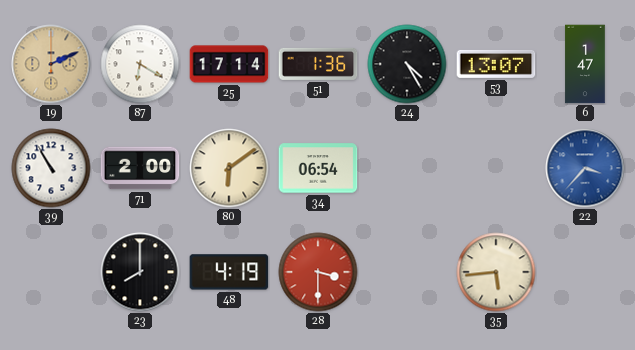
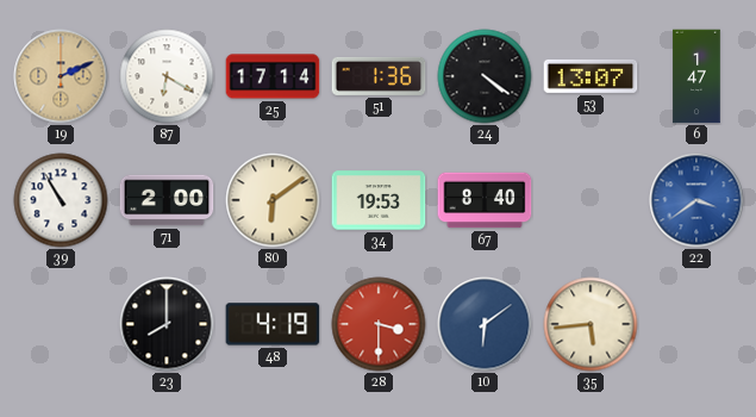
24: 4:25 -> 4:21 (485, 76)
34: 06:54 -> 19:53 (379, 200)
67: none -> 8:40 (485, 200)
22: 3:37 -> 3:39 (696, 200)
10: none -> 6:09 (485, 324)
